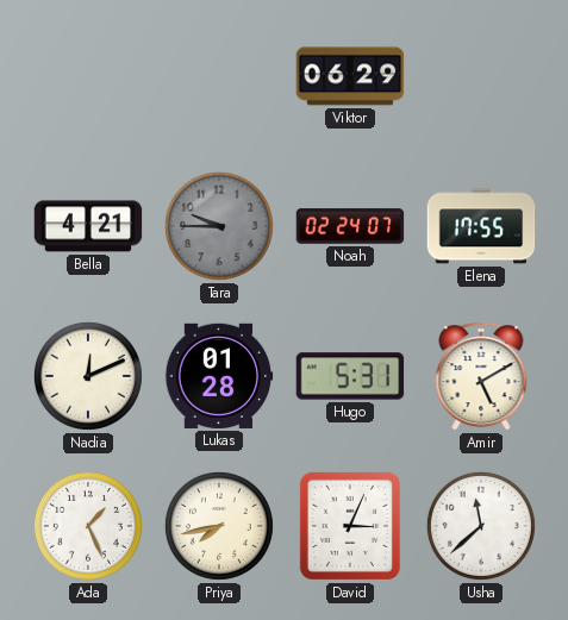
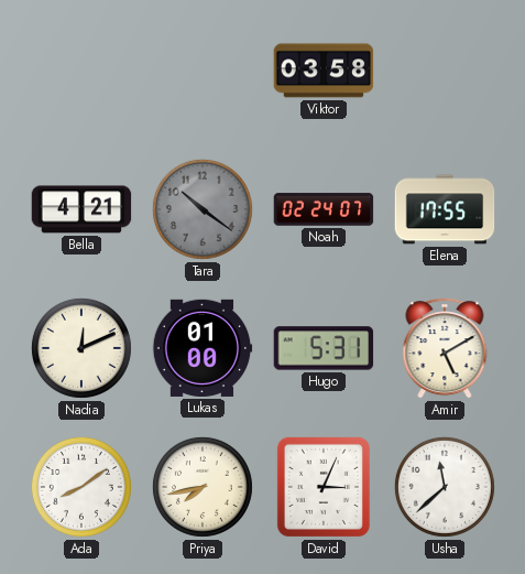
Viktor: 06:29 -> 03:58 (324, 71)
Tara: 9:45 -> 10:21 (203, 209)
Lukas: 01:28 -> 01:00 (203, 348)
Ada: 1:26 -> 8:09 (81, 487)
